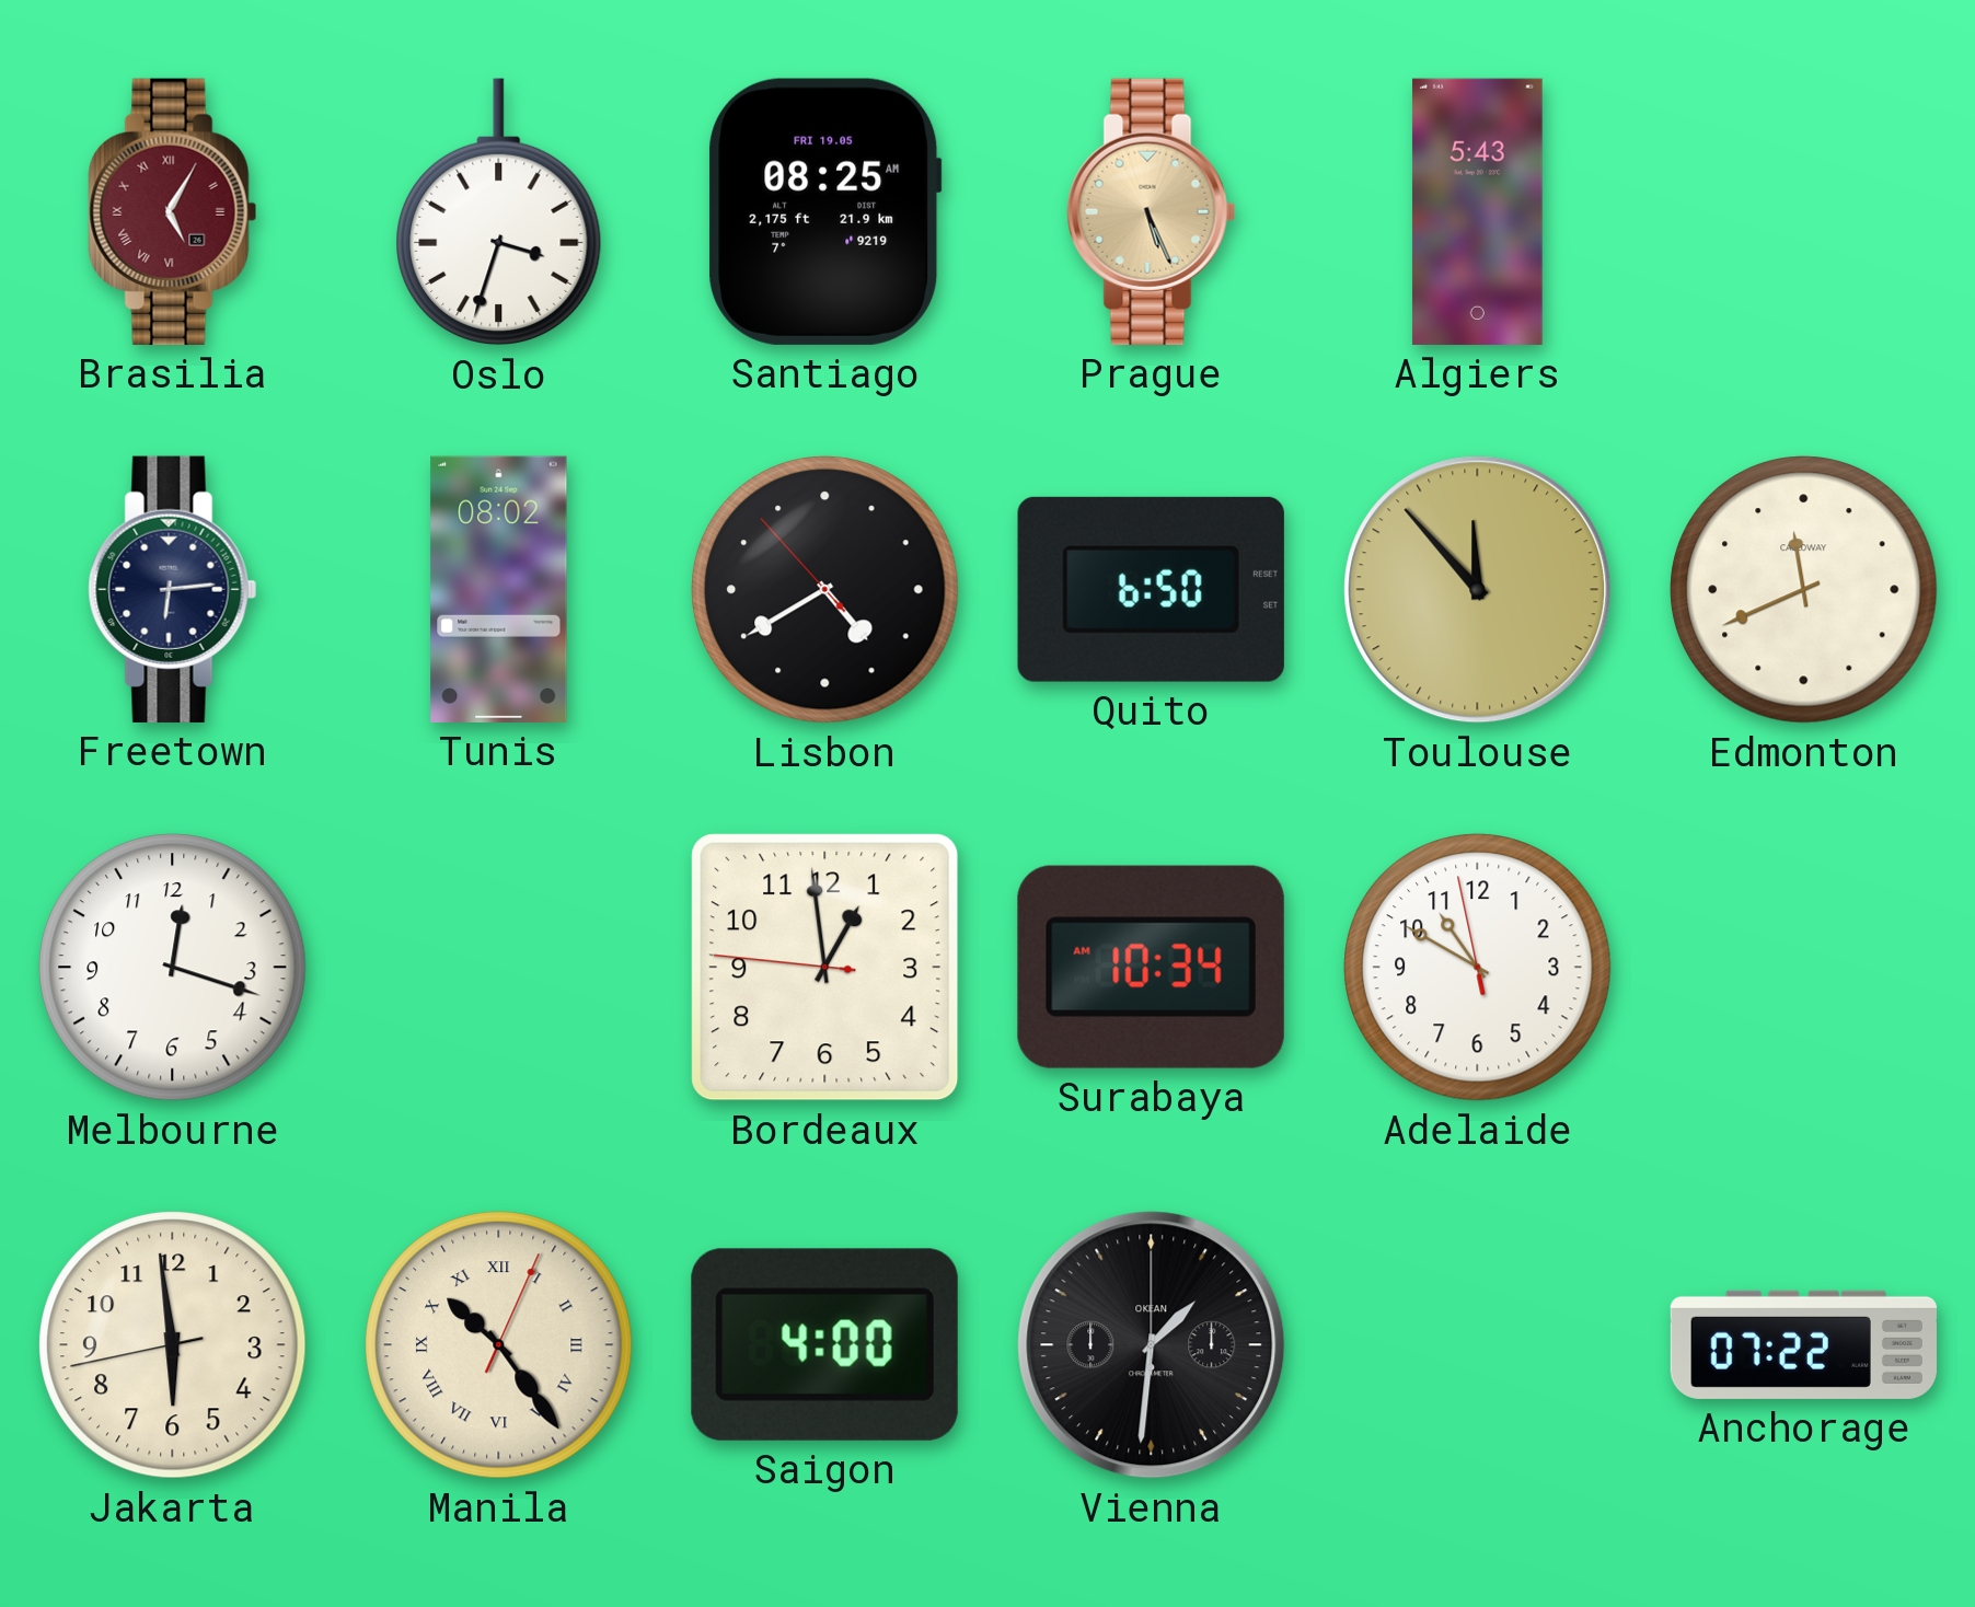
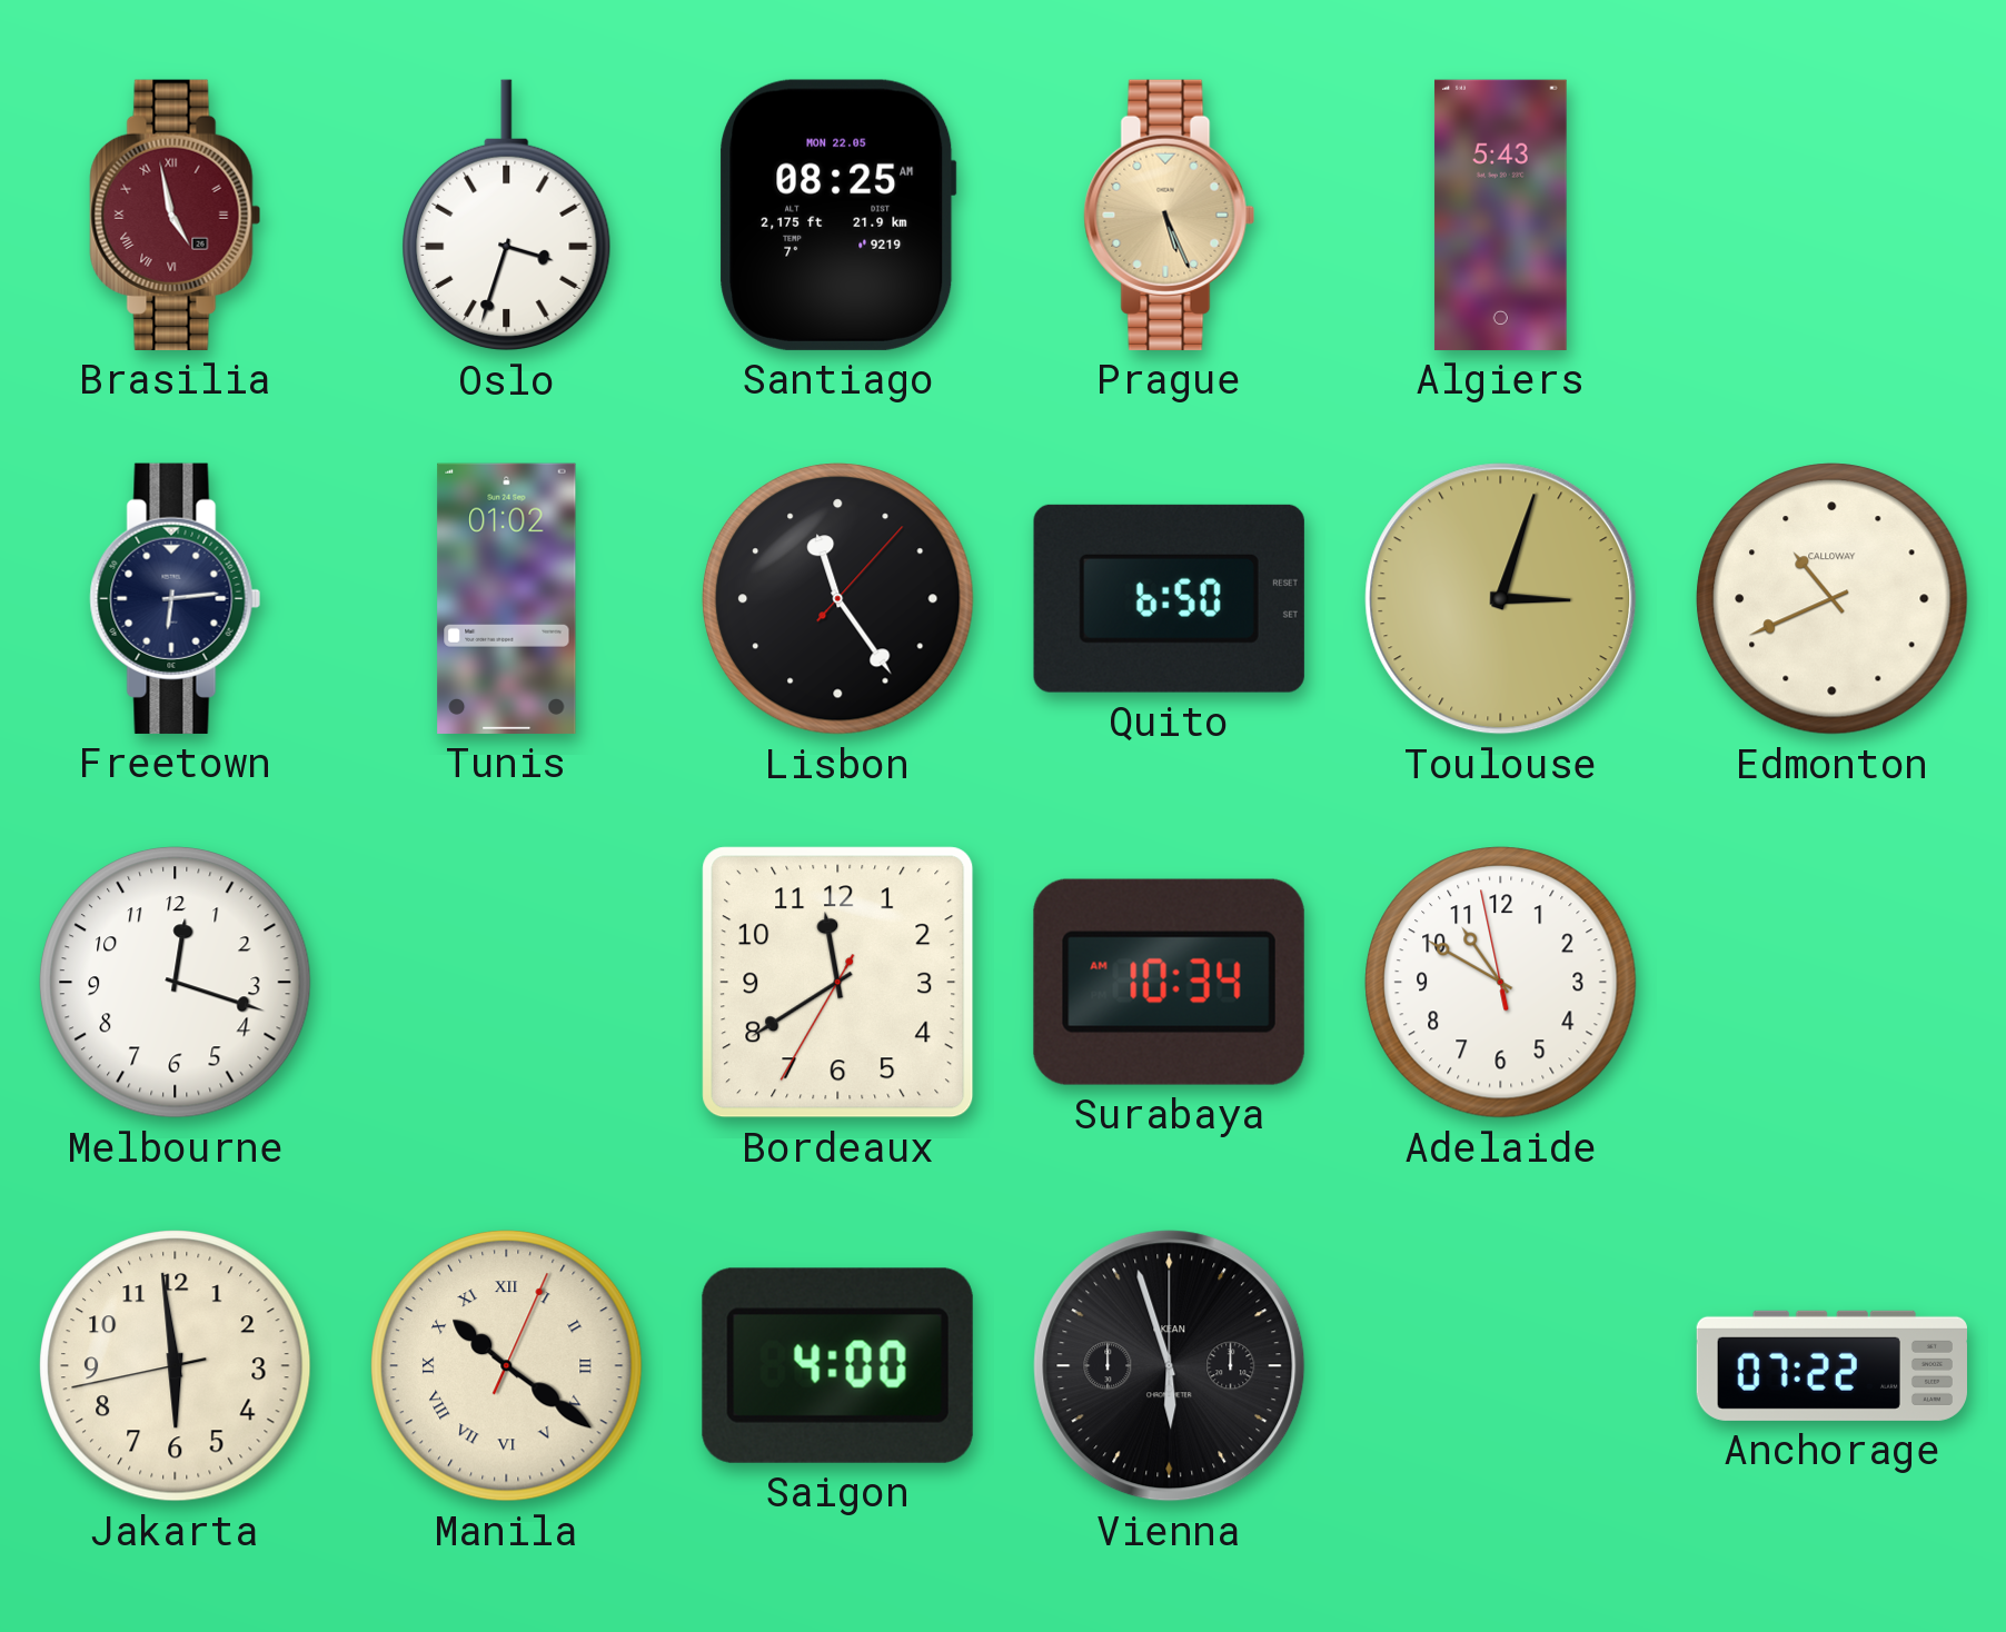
Brasilia: 5:05 -> 4:58 (176, 215)
Santiago date: FRI 19.05 -> MON 22.05 (838, 215)
Tunis: 08:02 -> 01:02 (507, 598)
Lisbon: 4:39 -> 11:24 (838, 599)
Toulouse: 11:53 -> 3:03 (1501, 599)
Edmonton: 11:41 -> 10:41 (1833, 599)
Bordeaux: 12:58 -> 11:39 (838, 983)
Manila: 10:24 -> 10:21 (507, 1366)
Vienna: 1:31 -> 5:57 (1170, 1366)
